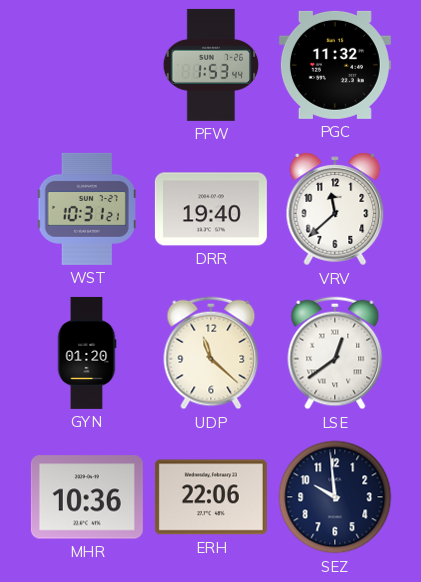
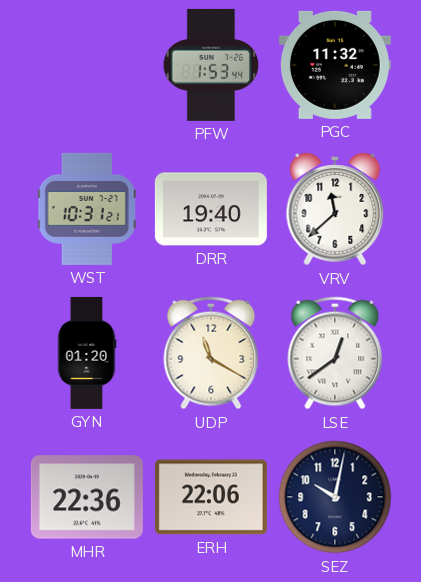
UDP: 11:22 -> 11:20 (211, 353)
MHR: 10:36 -> 22:36 (87, 497)
SEZ: 9:59 -> 10:02 (335, 497)
